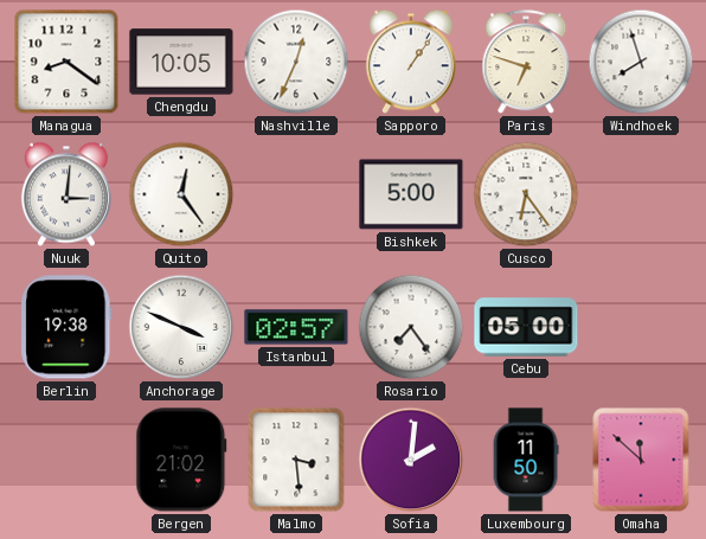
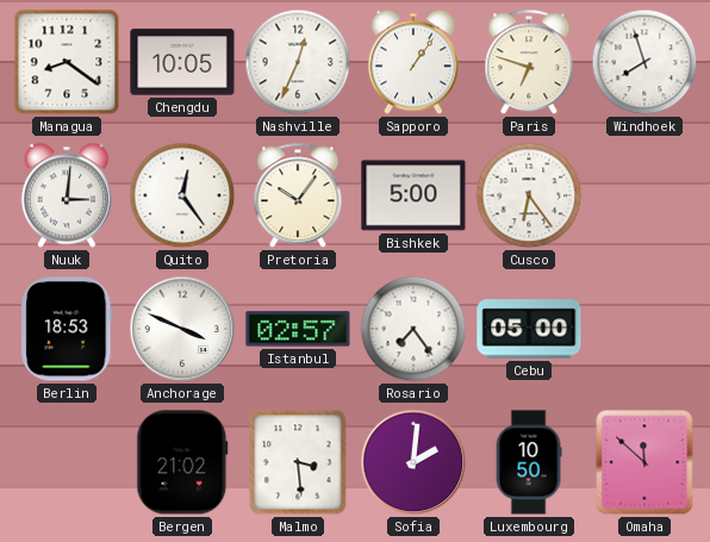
Pretoria: none -> 10:06 (298, 197)
Berlin: 19:38 -> 18:53 (67, 329)
Luxembourg: 11:50 -> 10:50 (529, 462)
